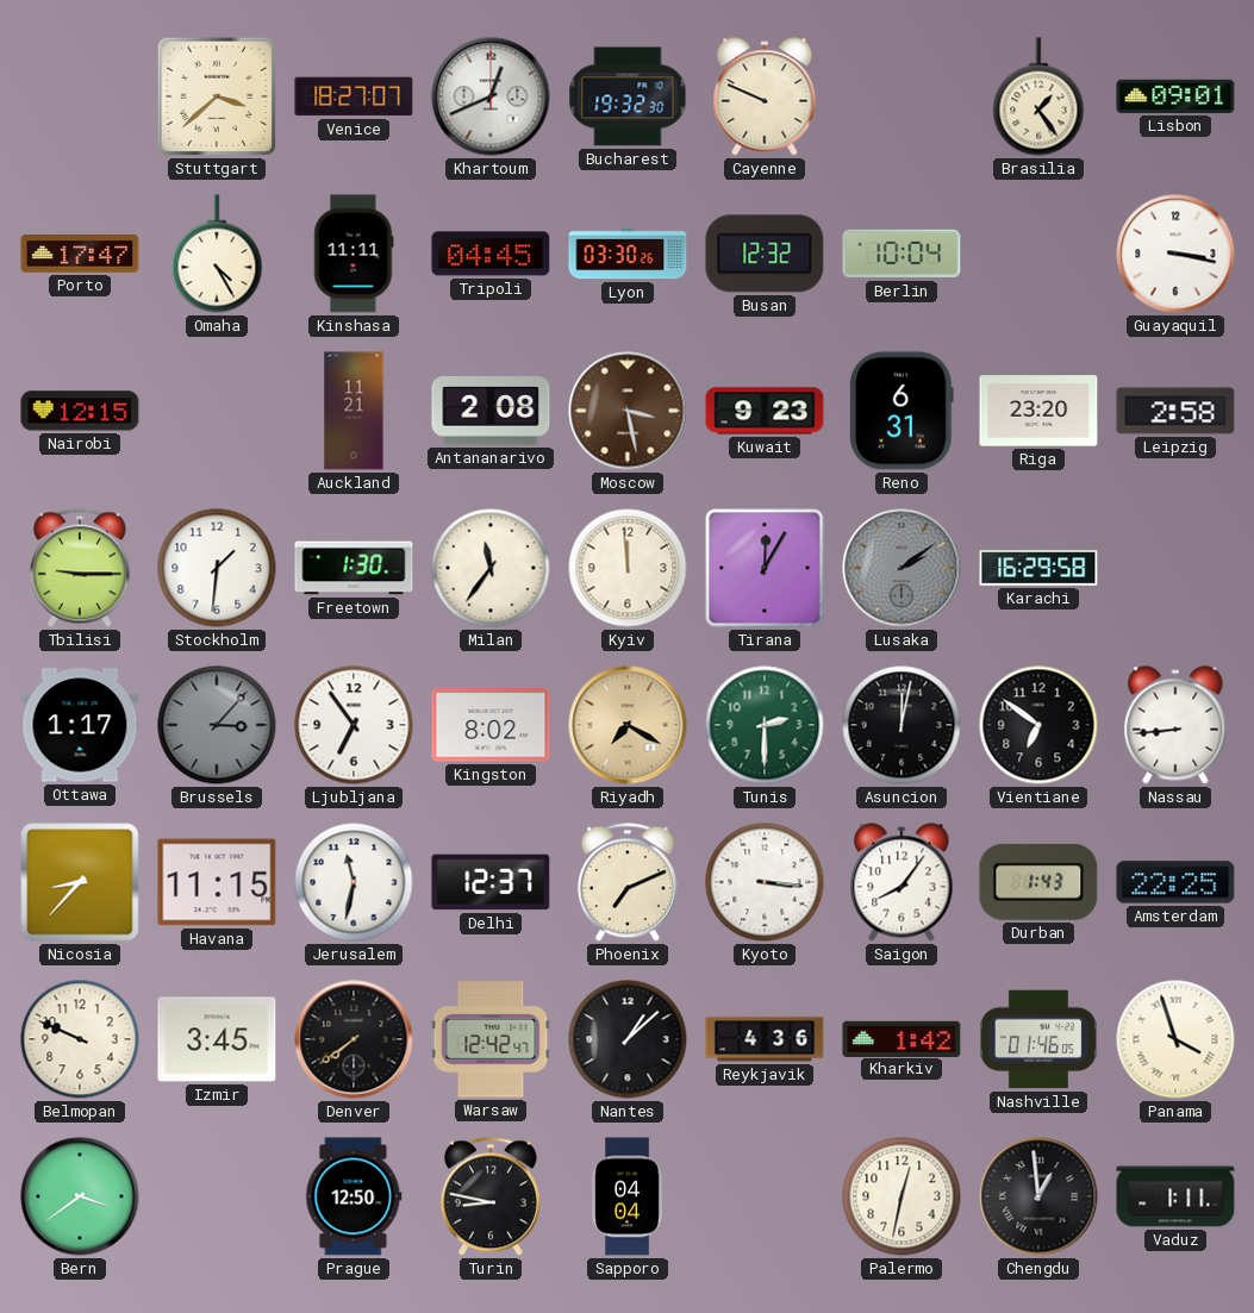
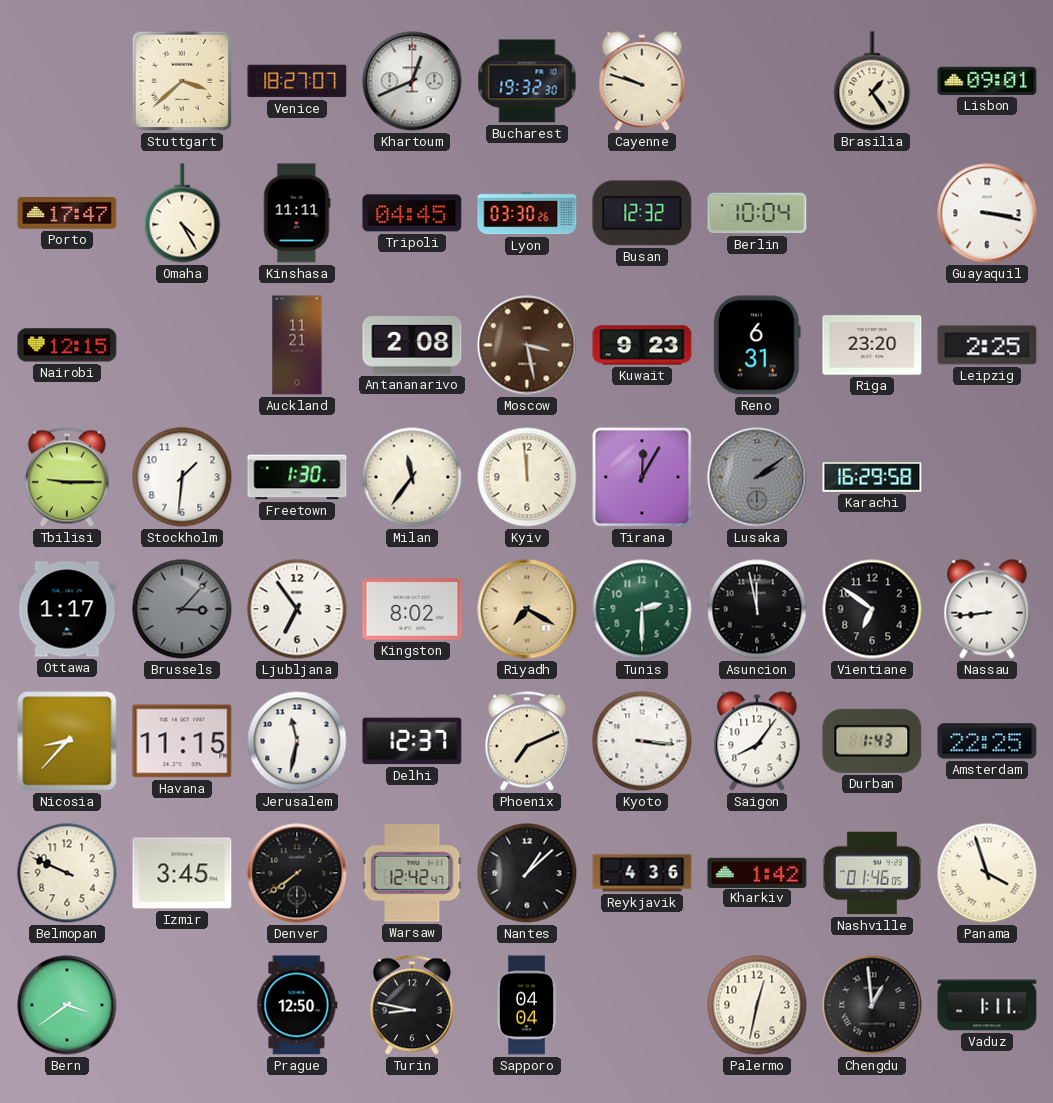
Cayenne: 9:49 -> 9:48 (642, 81)
Leipzig: 2:58 -> 2:25 (987, 345)
Asuncion: 12:02 -> 11:58 (757, 609)
